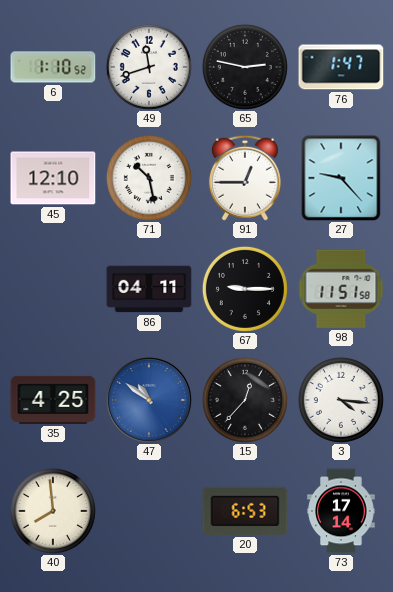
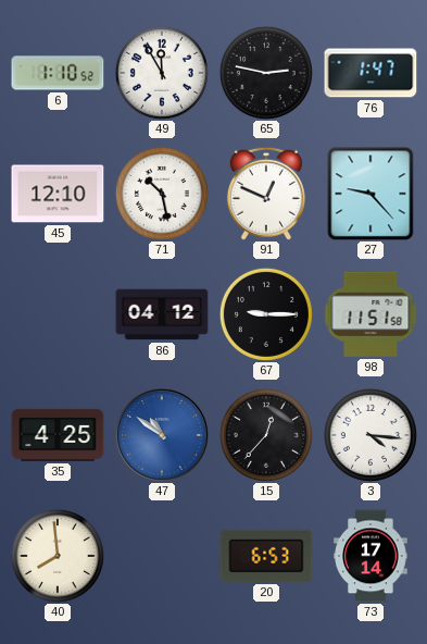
49: 11:42 -> 11:55 (162, 73)
91: 12:45 -> 12:49 (266, 194)
86: 04:11 -> 04:12 (162, 314)
